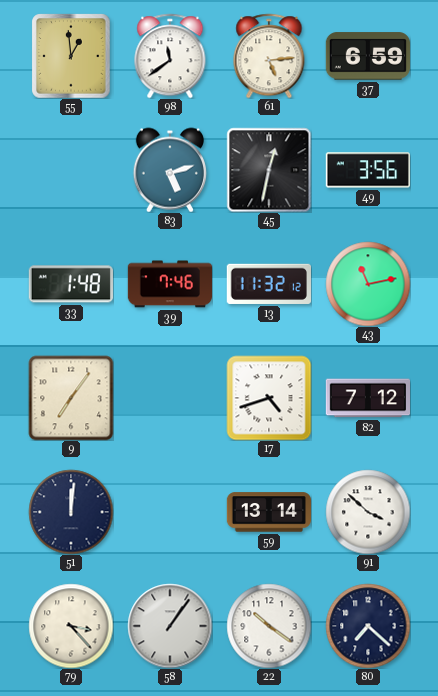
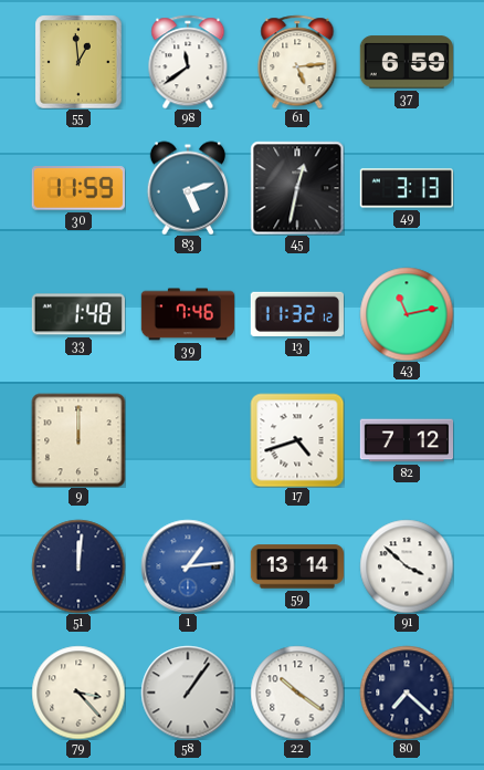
30: none -> 11:59 (78, 188)
49: 3:56 -> 3:13 (406, 188)
9: 7:06 -> 12:00 (78, 440)
1: none -> 1:14 (188, 566)
